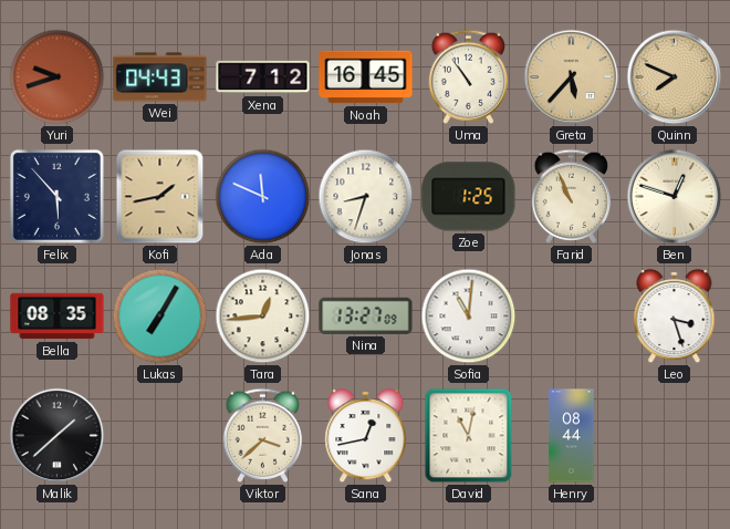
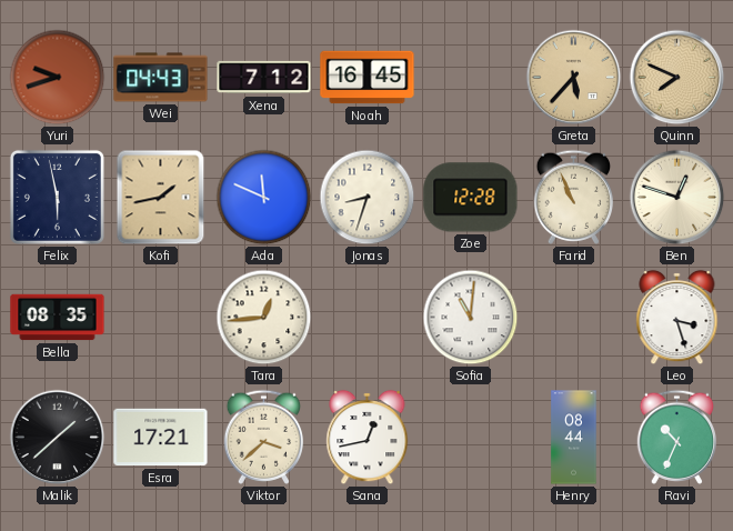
Uma: 10:54 -> none (468, 76)
Felix: 5:53 -> 5:58 (57, 197)
Zoe: 1:25 -> 12:28 (471, 198)
Lukas: 7:05 -> none (160, 317)
Nina: 13:27 -> none (366, 315)
Esra: none -> 17:21 (161, 438)
David: 11:02 -> none (469, 436)
Ravi: none -> 10:34 (676, 437)
